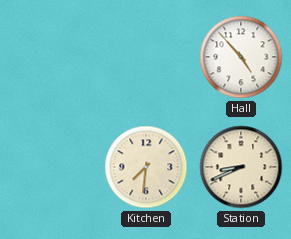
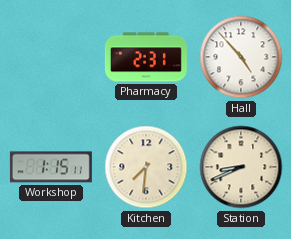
Pharmacy: none -> 2:31 (146, 57)
Workshop: none -> 1:15 (51, 167)
